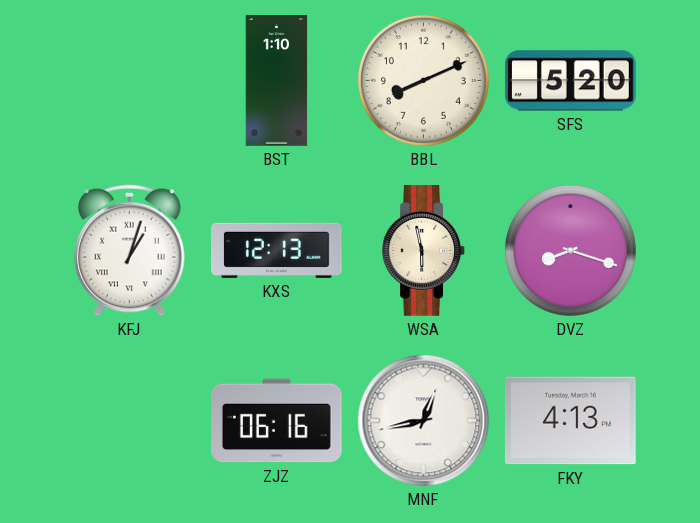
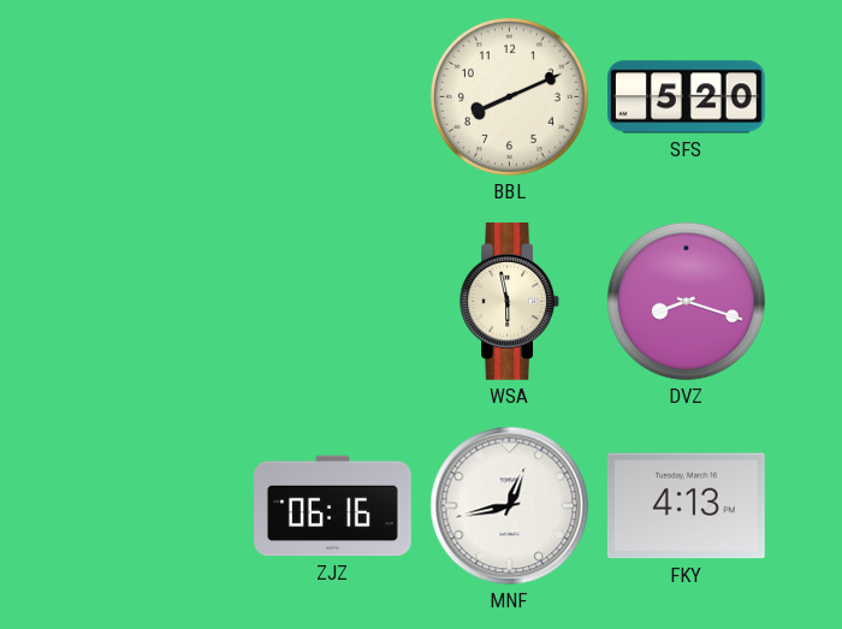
BST: 1:10 -> none (277, 81)
KFJ: 1:03 -> none (130, 251)
KXS: 12:13 -> none (277, 250)
